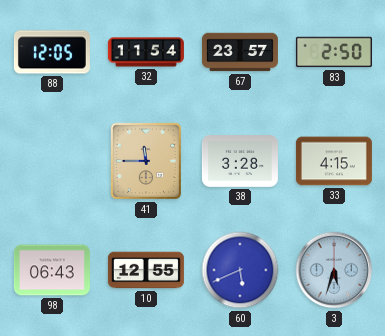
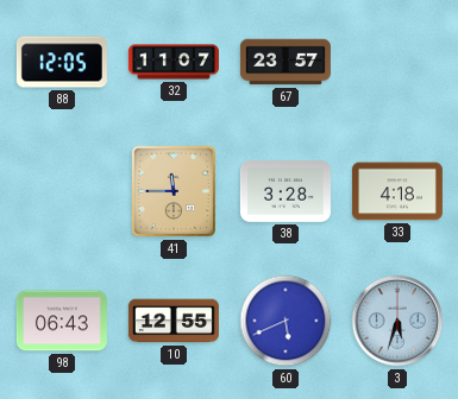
32: 11:54 -> 11:07 (174, 62)
83: 2:50 -> none (334, 52)
33: 4:15 -> 4:18 (397, 191)
